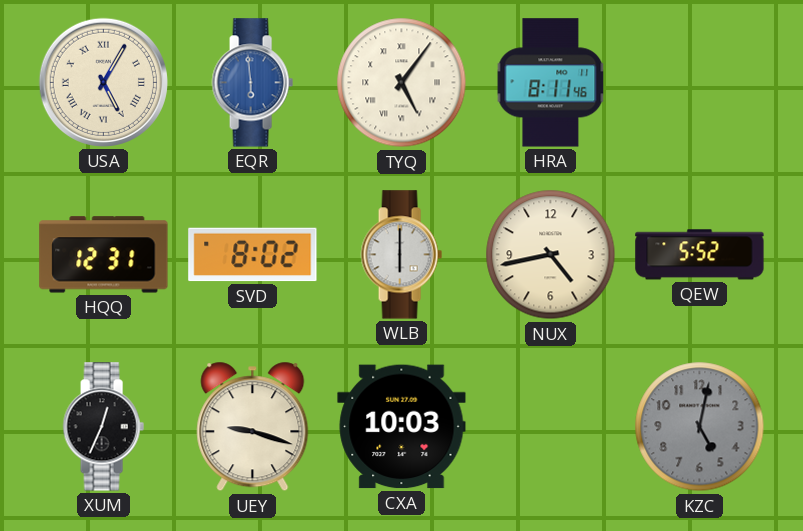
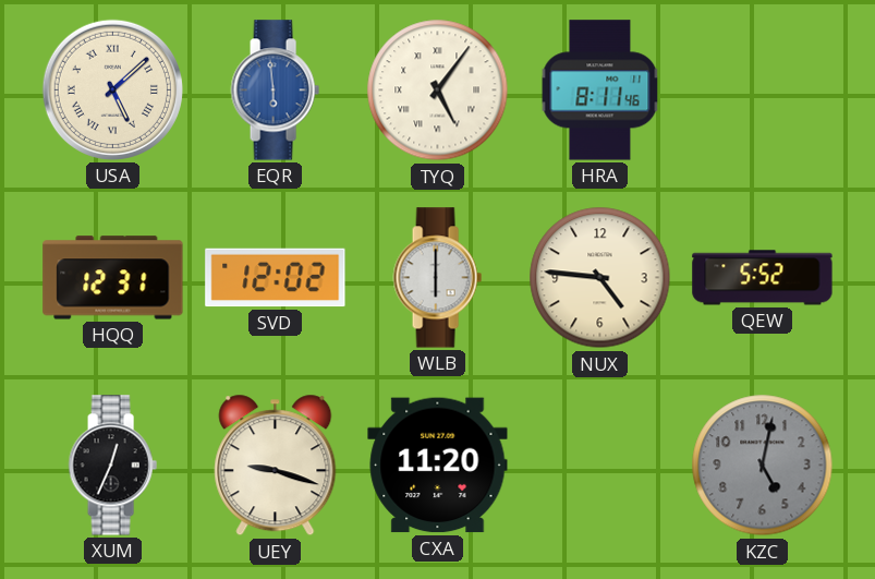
USA: 5:05 -> 5:08 (112, 89)
SVD: 8:02 -> 12:02 (276, 278)
NUX: 4:43 -> 4:46 (600, 278)
CXA: 10:03 -> 11:20 (438, 466)
